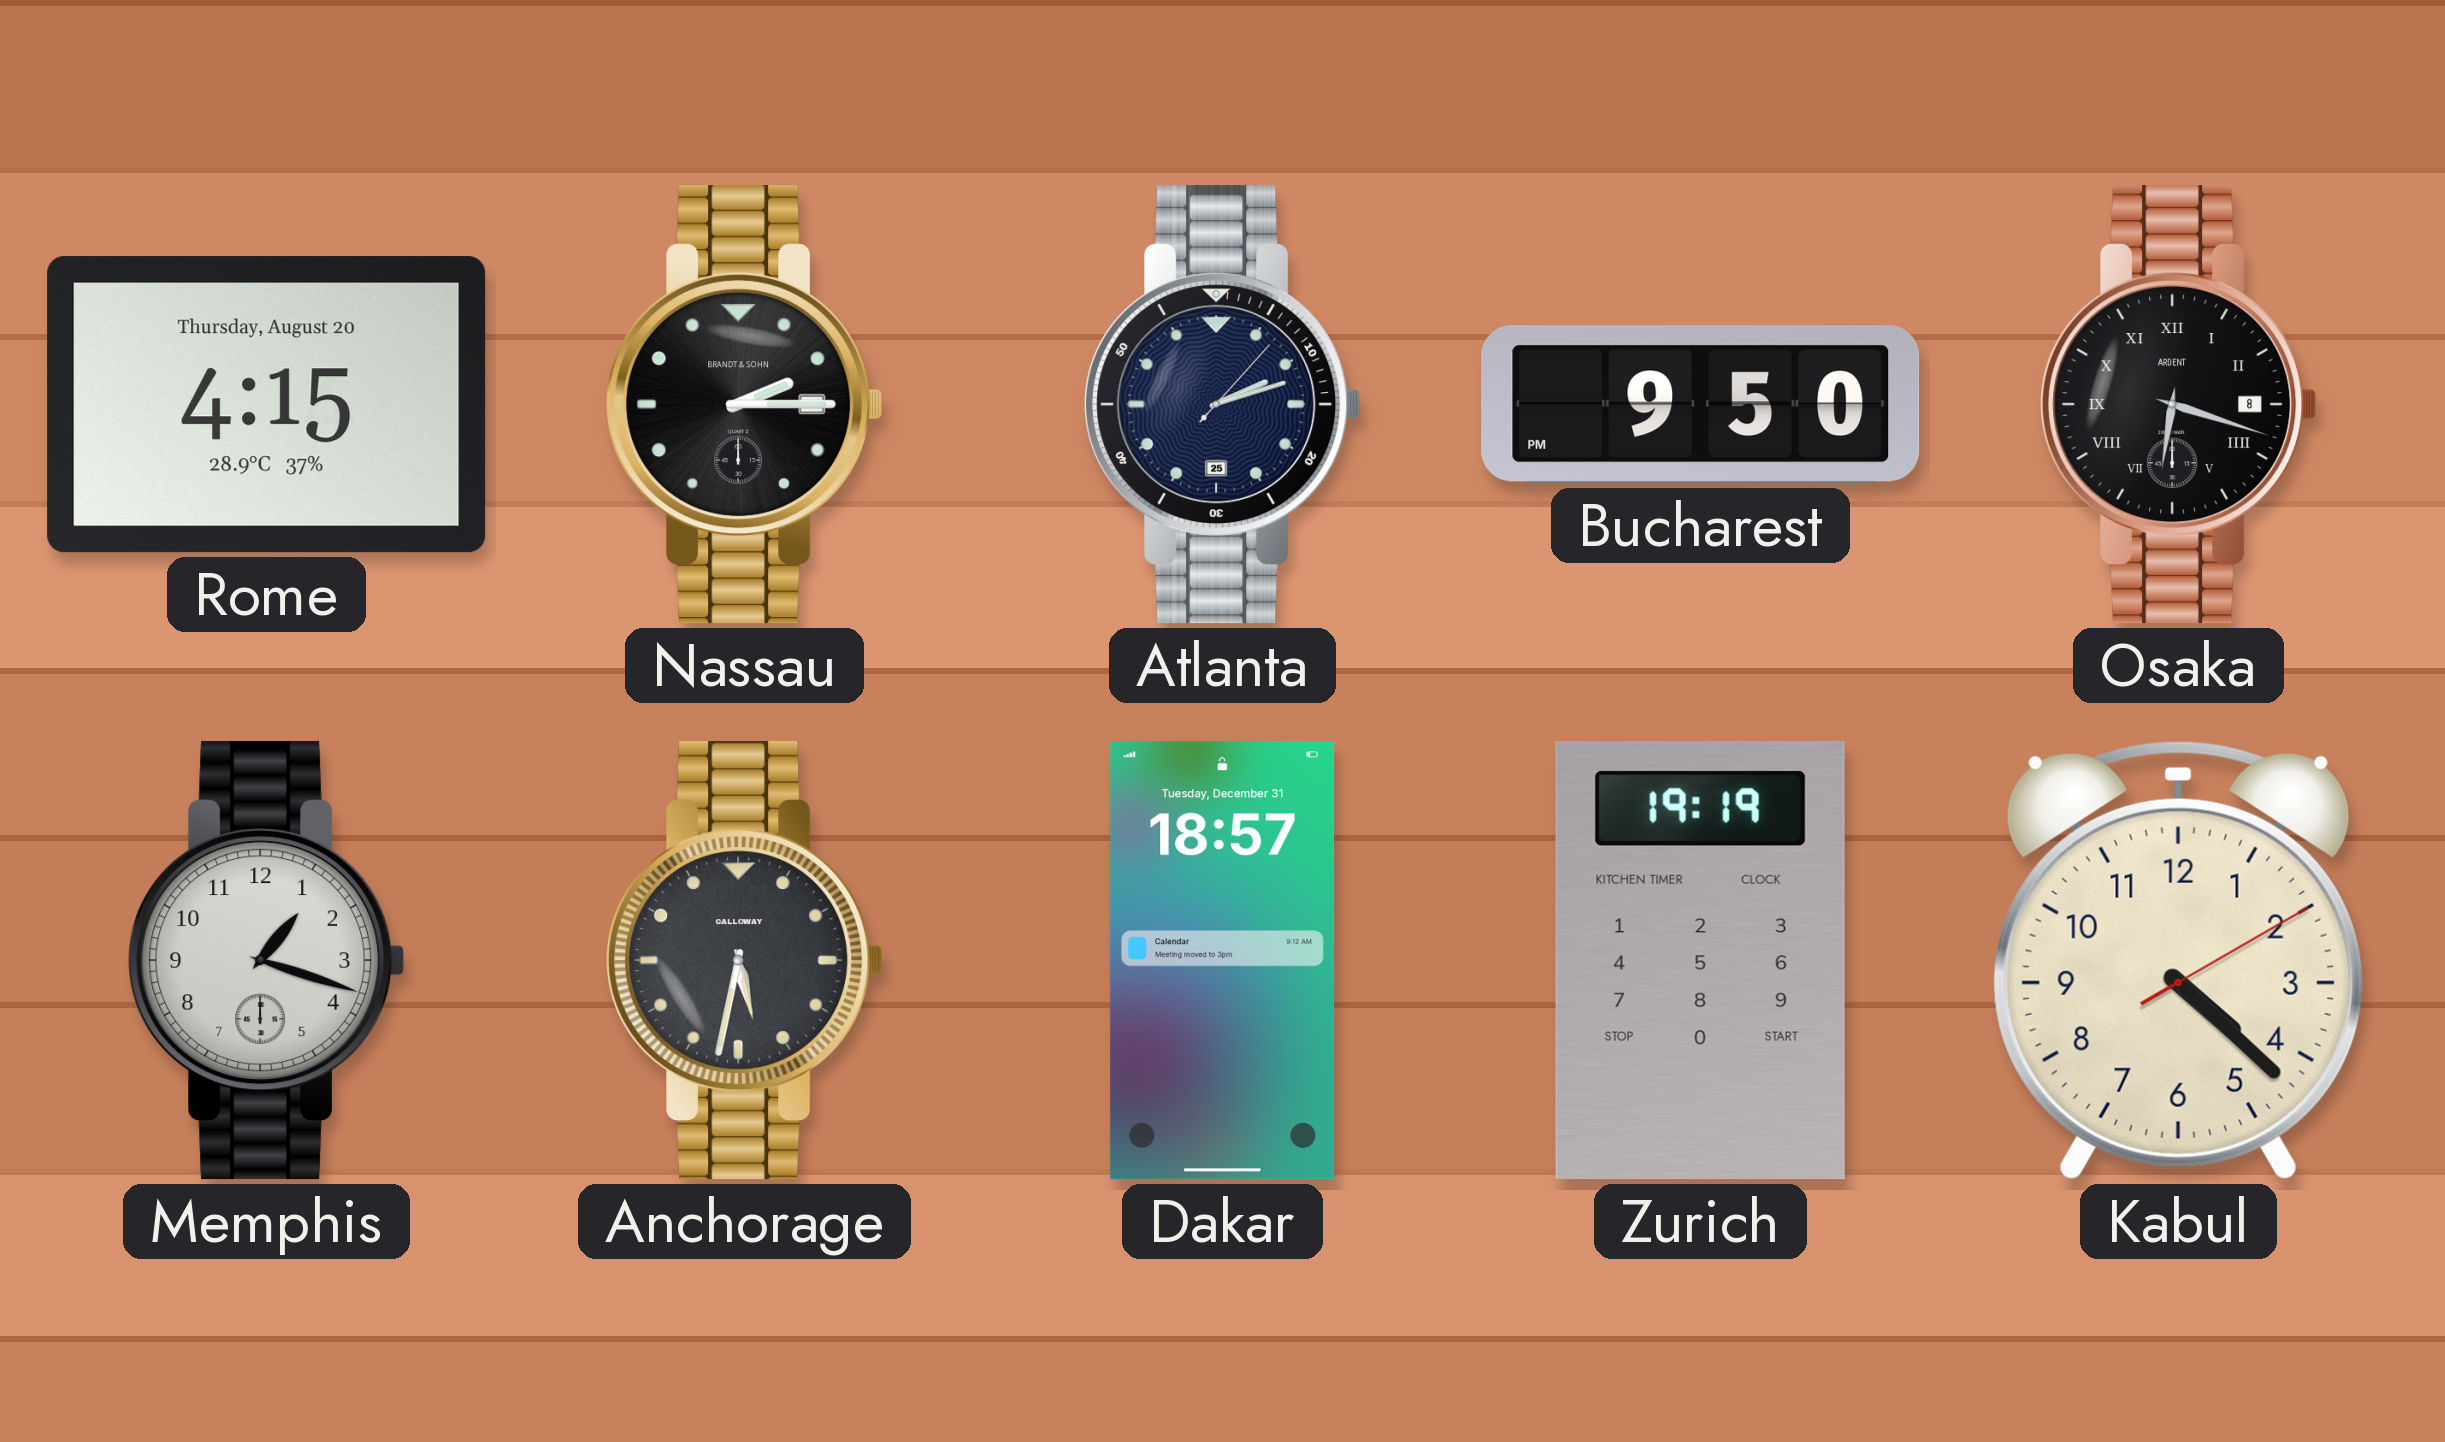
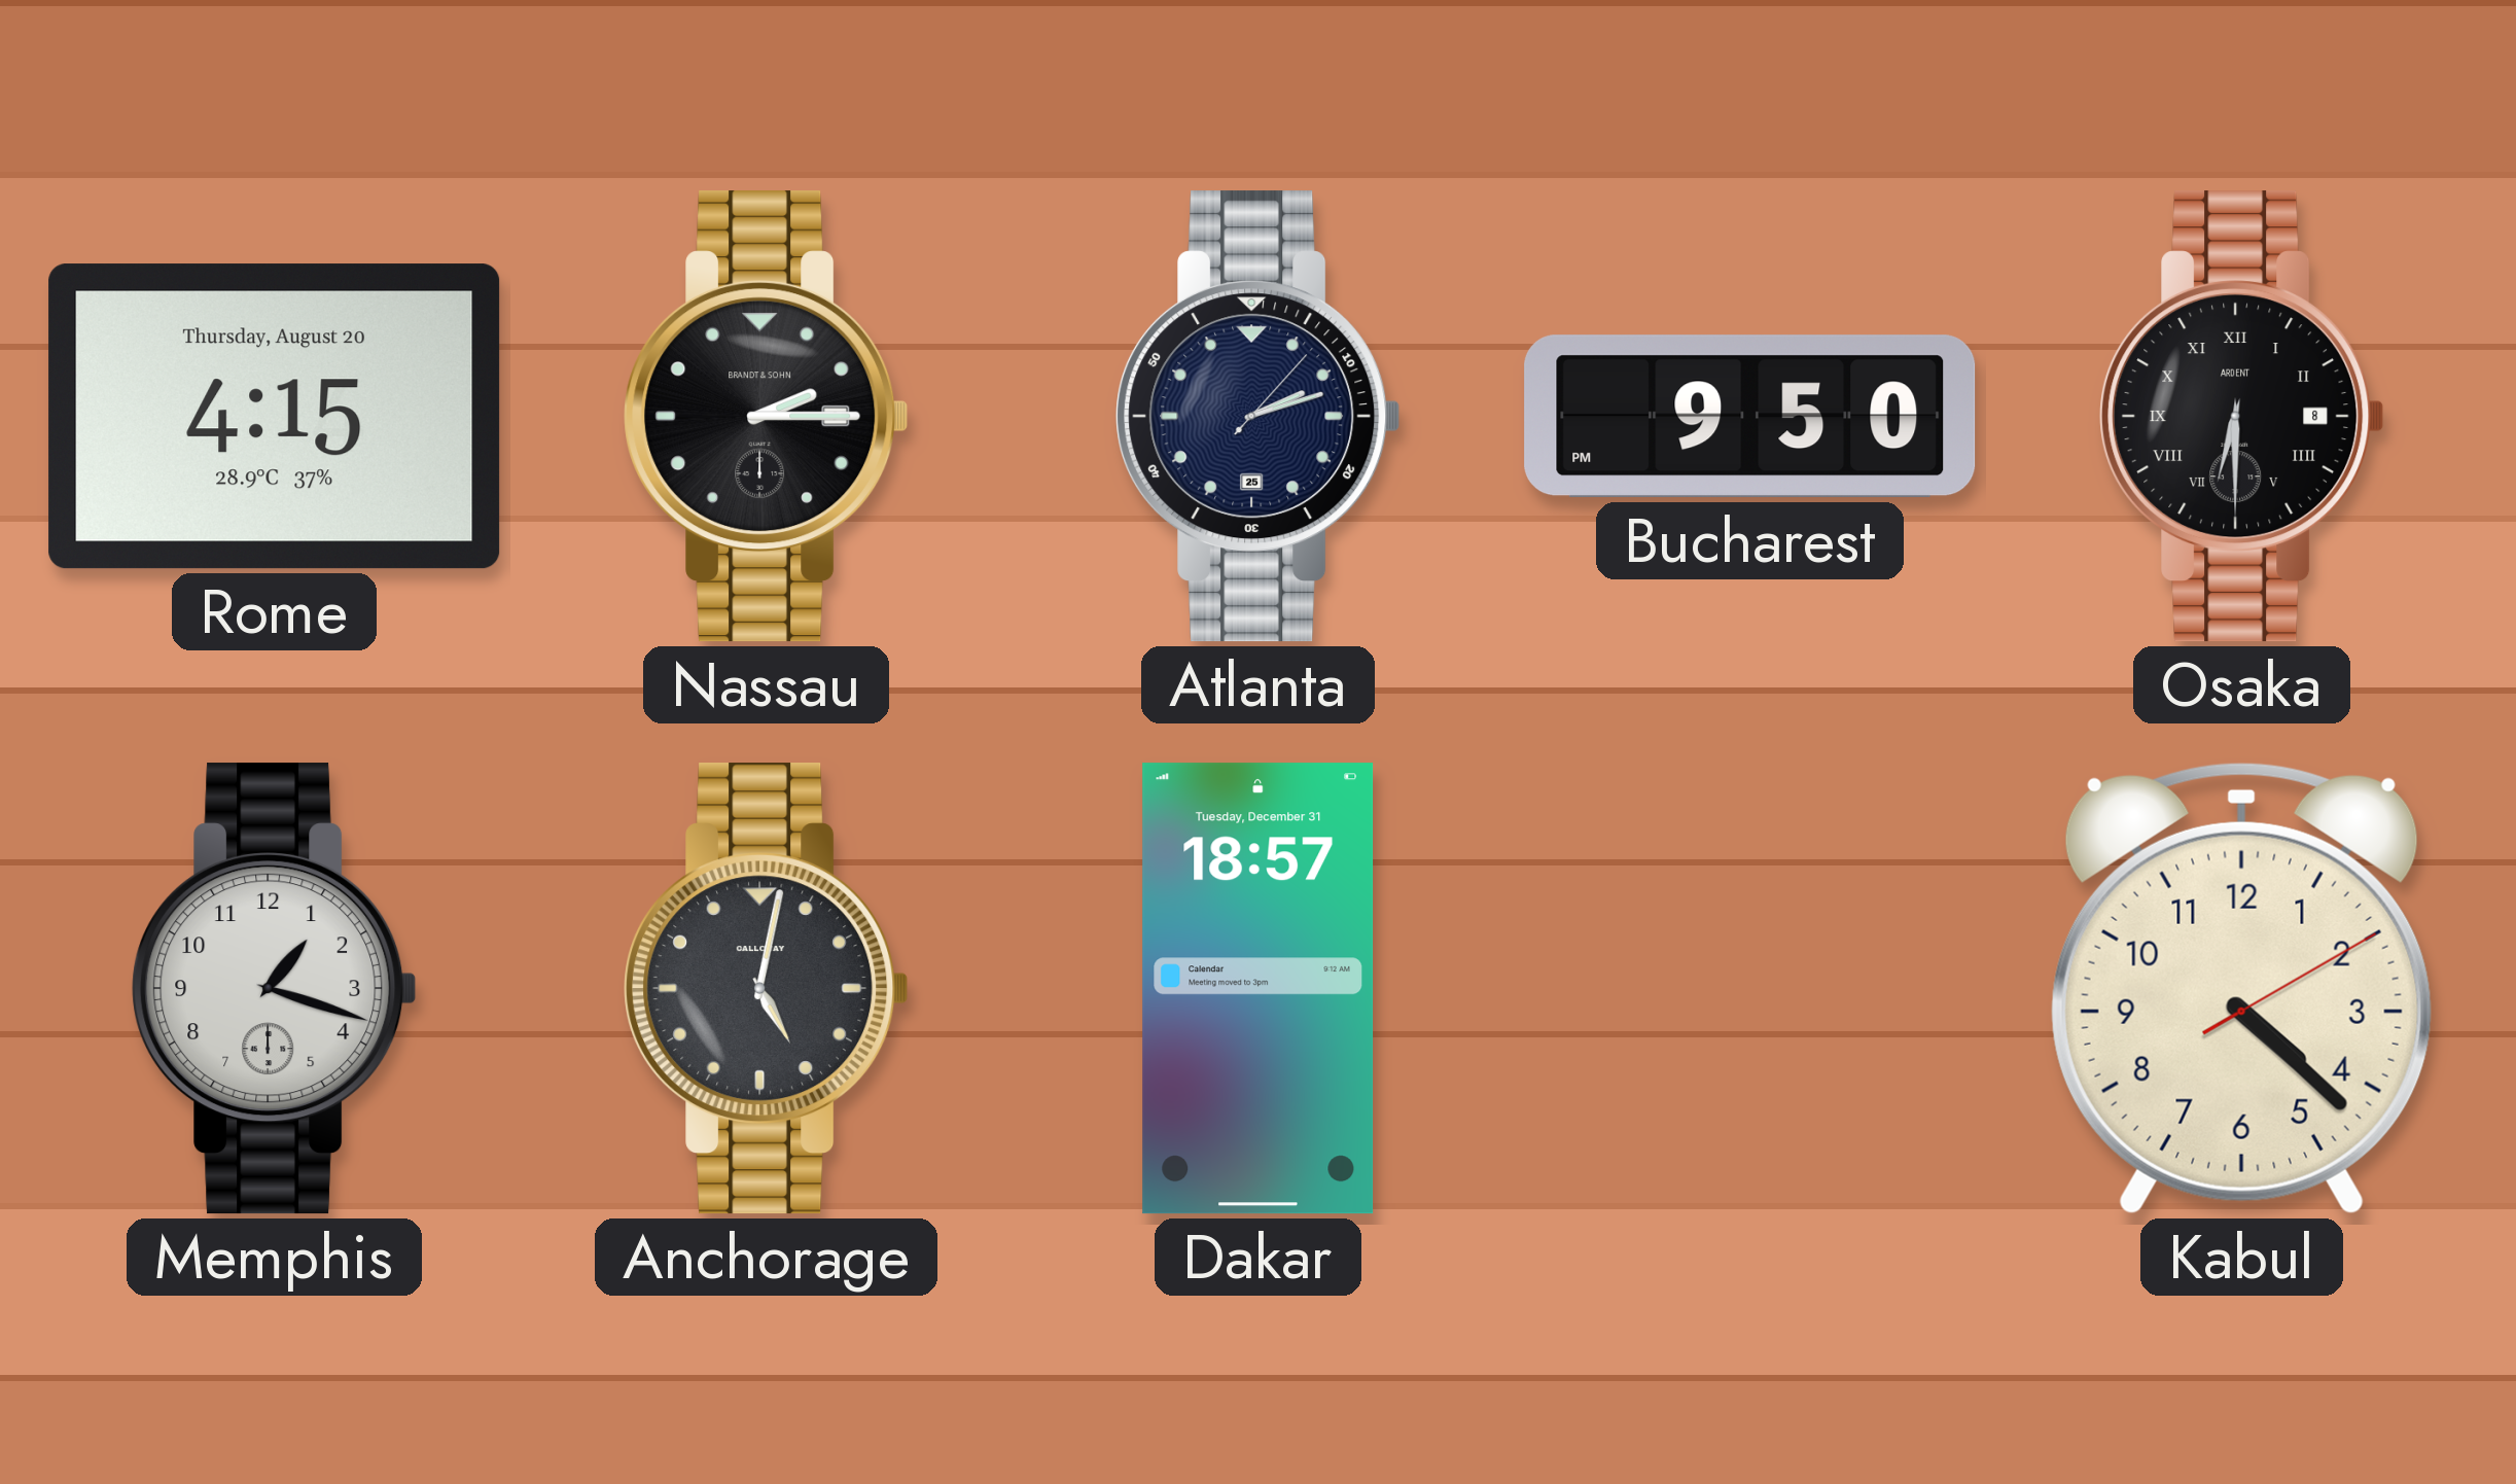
Osaka: 6:18 -> 6:30 (2242, 417)
Anchorage: 5:32 -> 5:02 (767, 989)
Zurich: 19:19 -> none (1700, 961)
